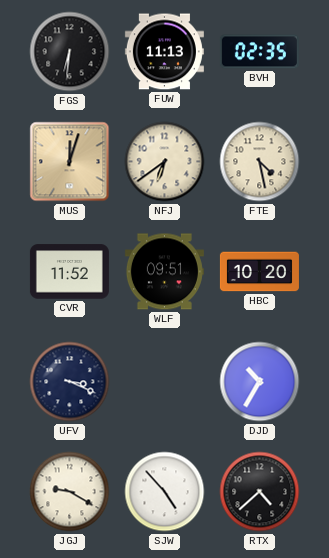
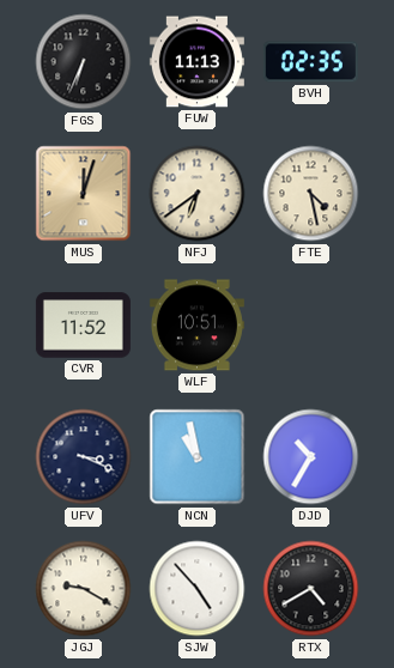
FGS: 6:31 -> 6:34 (84, 62)
WLF: 09:51 -> 10:51 (196, 326)
HBC: 10:20 -> none (259, 272)
NCN: none -> 10:58 (198, 457)
RTX: 4:38 -> 4:40 (311, 589)
